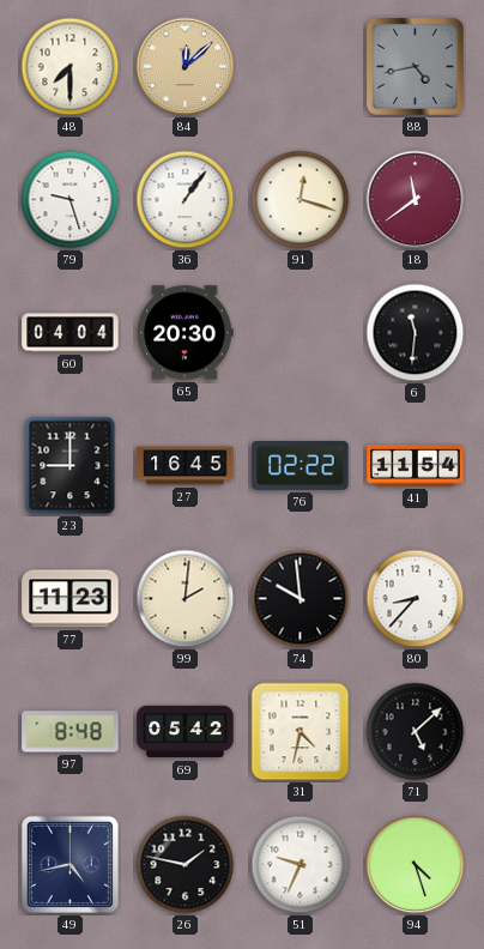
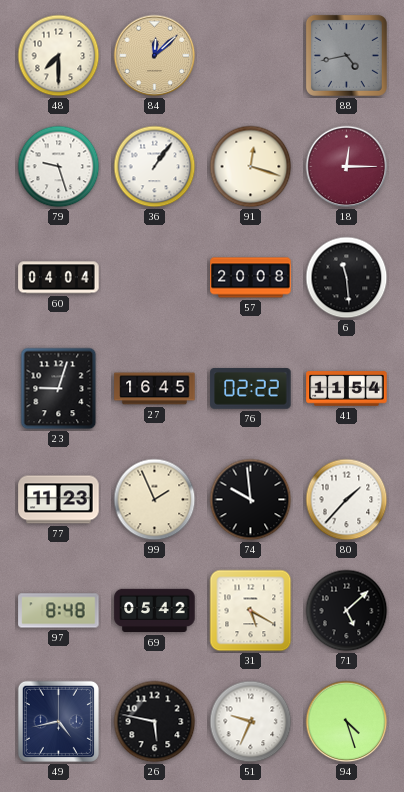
18: 11:39 -> 12:15 (347, 167)
65: 20:30 -> none (184, 333)
57: none -> 20:08 (251, 278)
6: 11:31 -> 11:29 (347, 278)
23: 9:00 -> 9:03 (59, 389)
99: 2:01 -> 1:56 (155, 500)
80: 8:37 -> 1:37 (347, 500)
31: 4:32 -> 5:20 (251, 611)
26: 1:47 -> 5:47 (155, 722)
